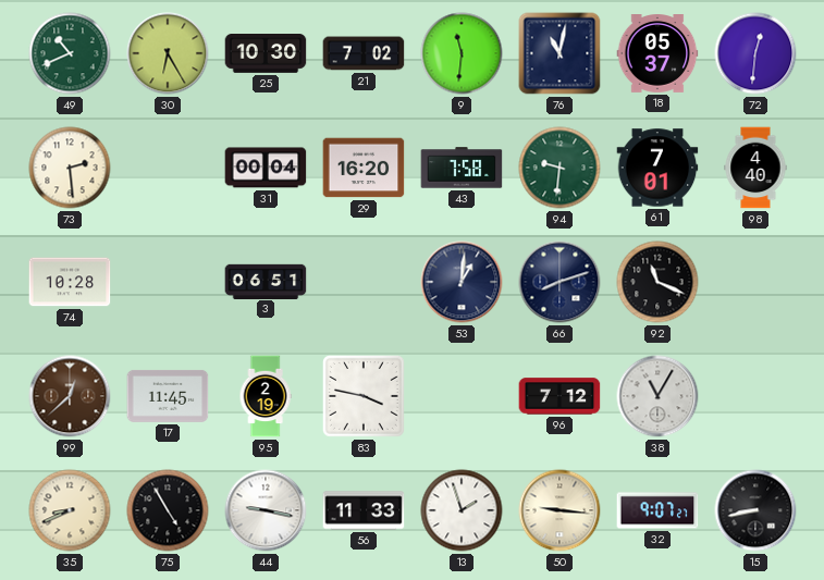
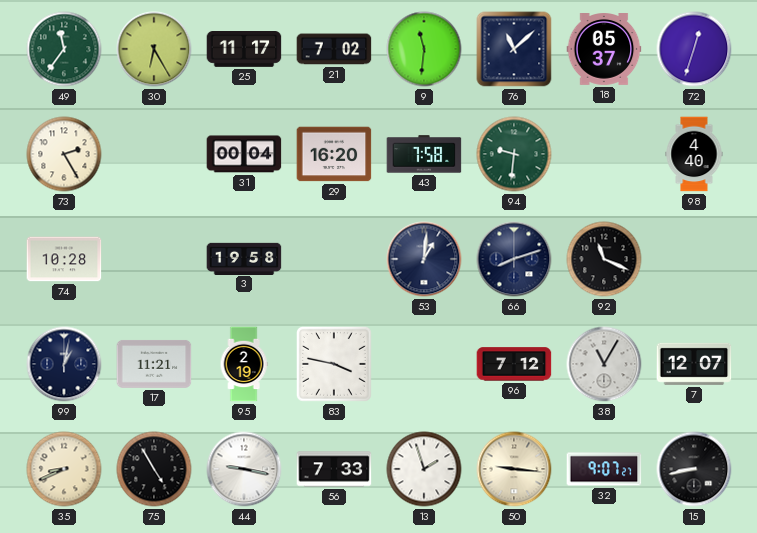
49: 10:41 -> 11:36 (64, 49)
25: 10:30 -> 11:17 (244, 50)
76: 11:02 -> 11:08 (514, 49)
72: 12:31 -> 12:33 (694, 49)
73: 2:29 -> 2:25 (64, 154)
61: 7:01 -> none (657, 168)
3: 06:51 -> 19:58 (244, 258)
99: 12:38 -> 1:02 (64, 364)
99 dial: brown -> navy (64, 364)
17: 11:45 -> 11:21 (154, 364)
7: none -> 12:07 (694, 364)
56: 11:33 -> 7:33 (334, 469)
